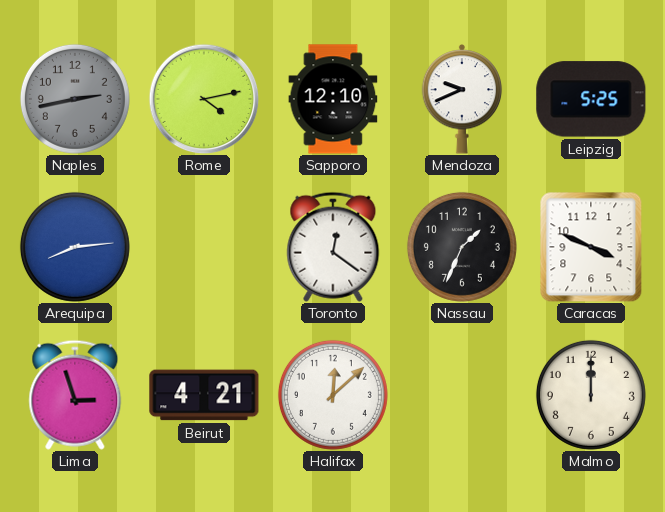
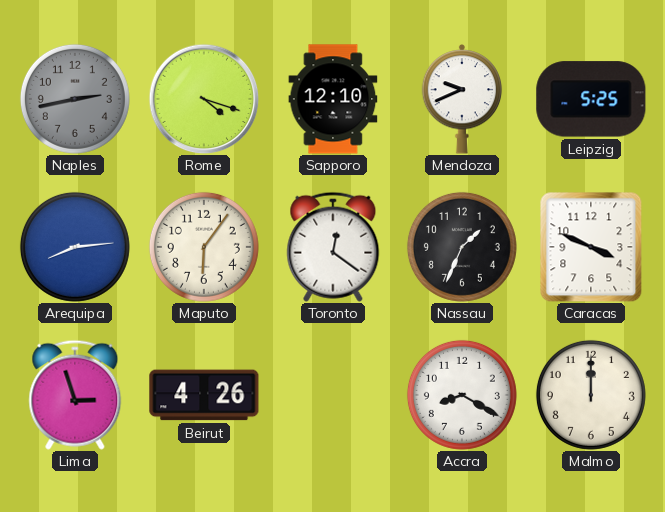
Rome: 4:13 -> 4:18 (204, 99)
Maputo: none -> 6:06 (204, 247)
Beirut: 4:21 -> 4:26 (204, 395)
Halifax: 12:08 -> none (333, 395)
Accra: none -> 8:20 (462, 395)
